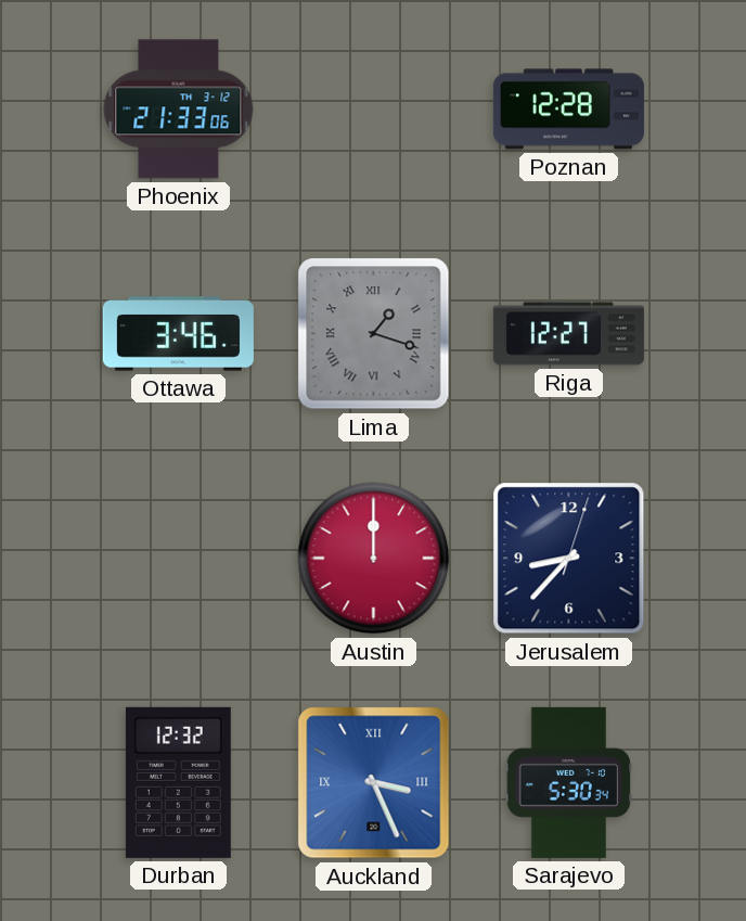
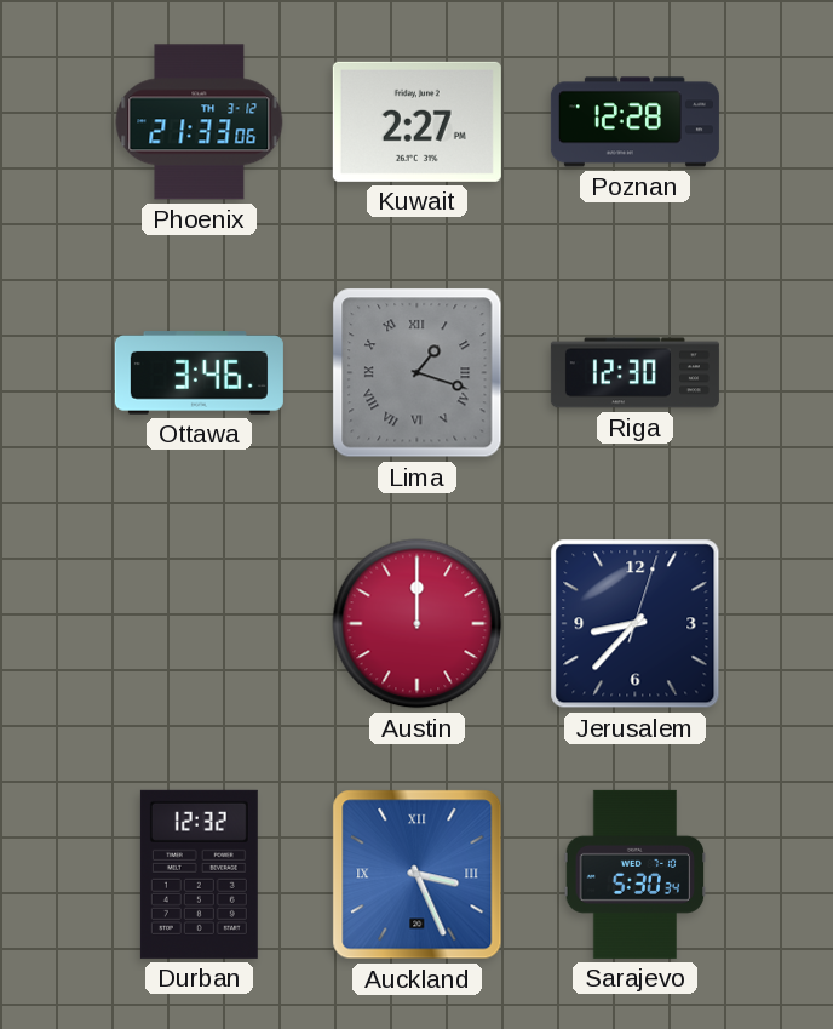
Kuwait: none -> 2:27 (416, 121)
Riga: 12:27 -> 12:30 (634, 373)
